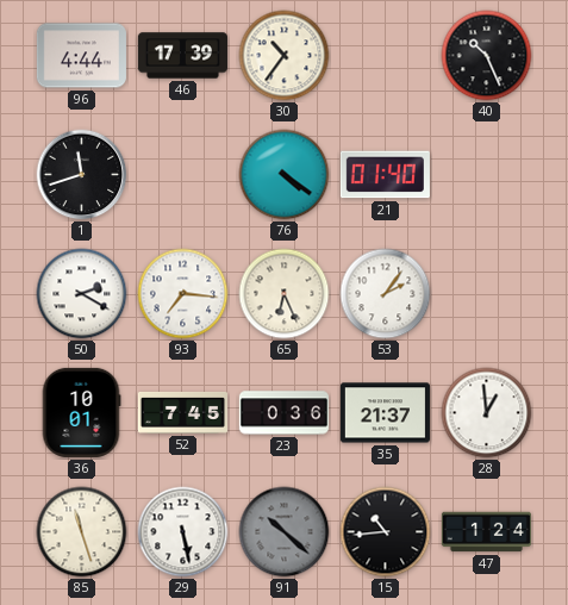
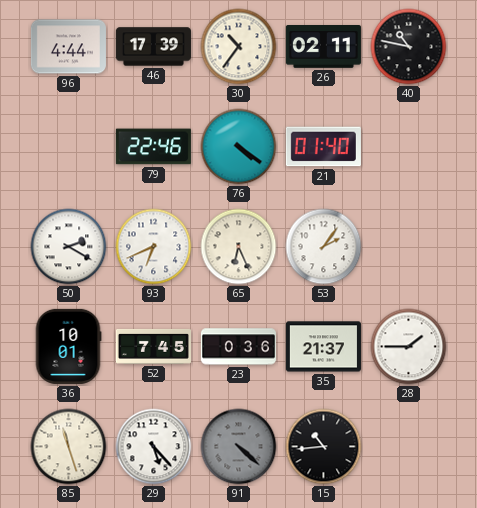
26: none -> 02:11 (323, 47)
40: 10:26 -> 10:47 (409, 47)
1: 11:42 -> none (82, 175)
79: none -> 22:46 (153, 147)
93: 7:16 -> 6:41 (154, 247)
28: 12:59 -> 1:45 (409, 347)
29: 5:28 -> 5:23 (154, 447)
91: 10:22 -> 4:22 (239, 447)
47: 1:24 -> none (486, 532)
